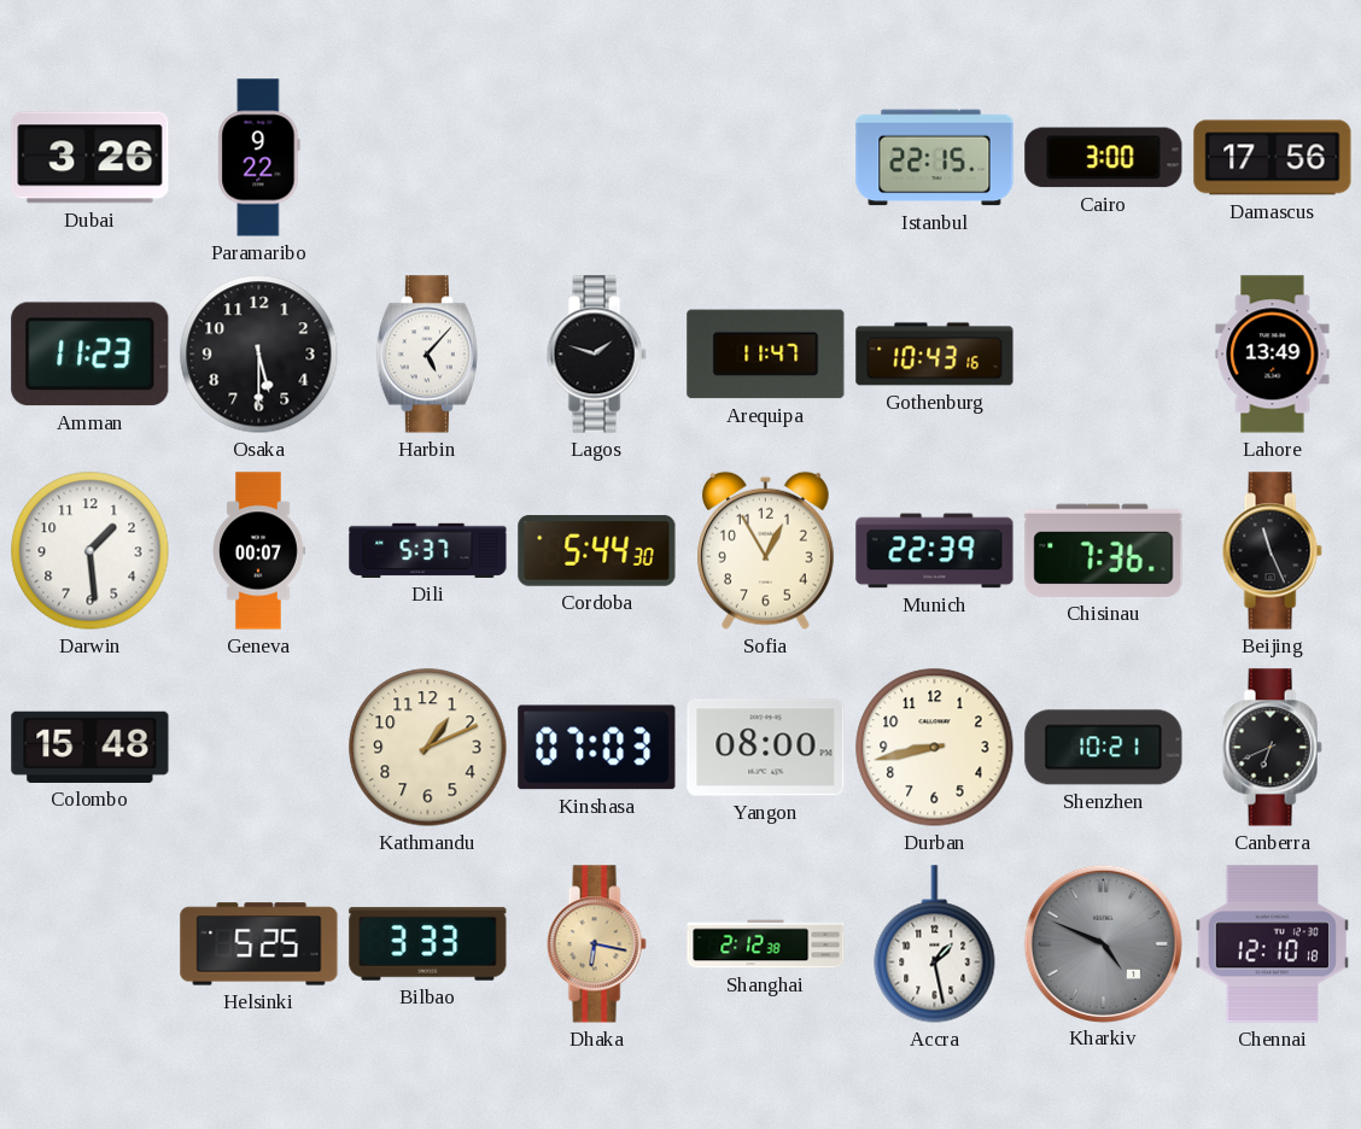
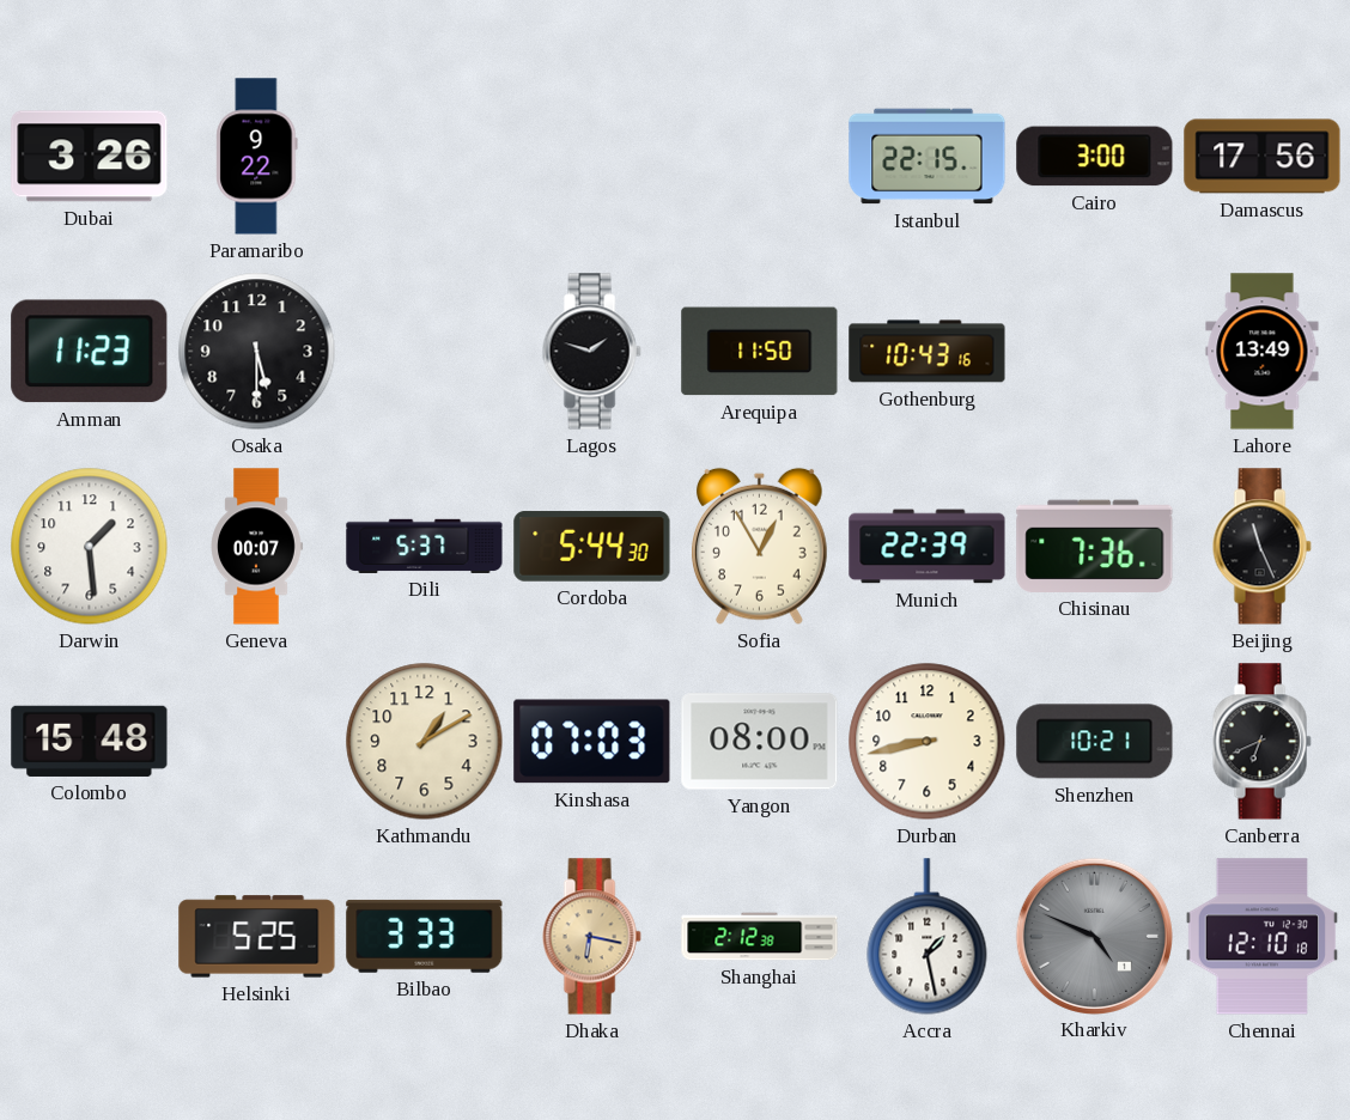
Harbin: 5:07 -> none (427, 355)
Arequipa: 11:47 -> 11:50 (760, 352)
Kathmandu: 1:11 -> 1:10 (425, 742)
